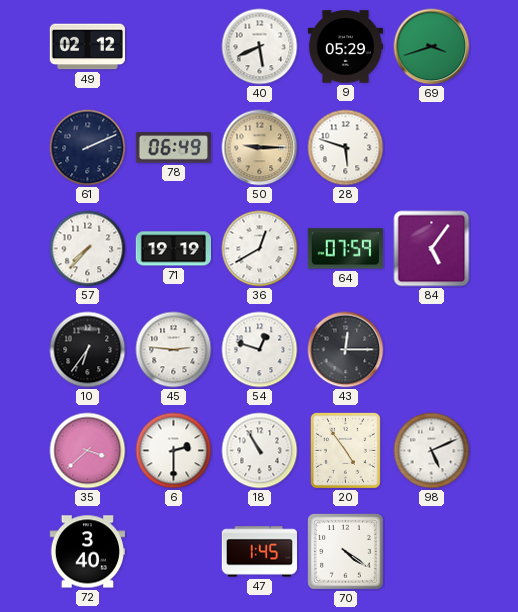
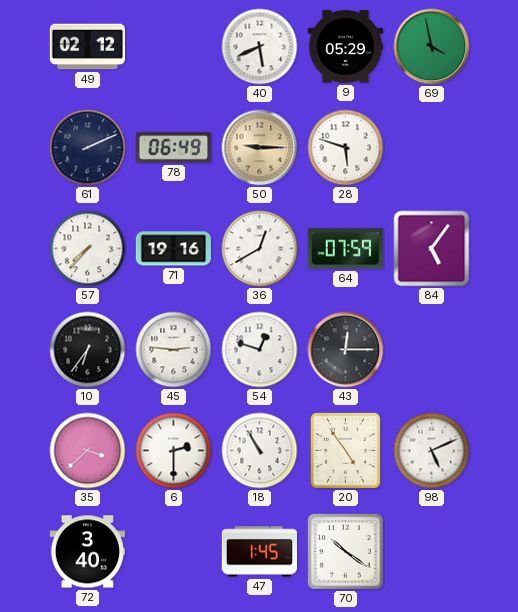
69: 3:42 -> 3:58 (432, 47)
71: 19:19 -> 19:16 (173, 249)
70: 4:21 -> 10:21 (346, 552)
